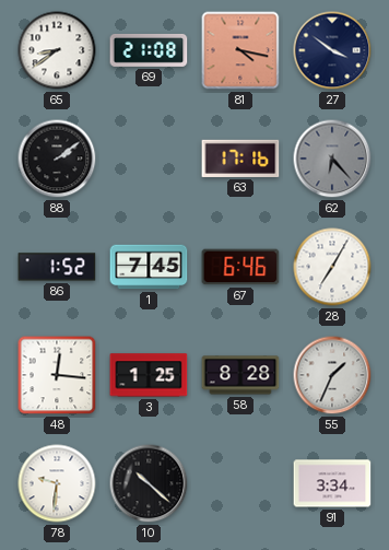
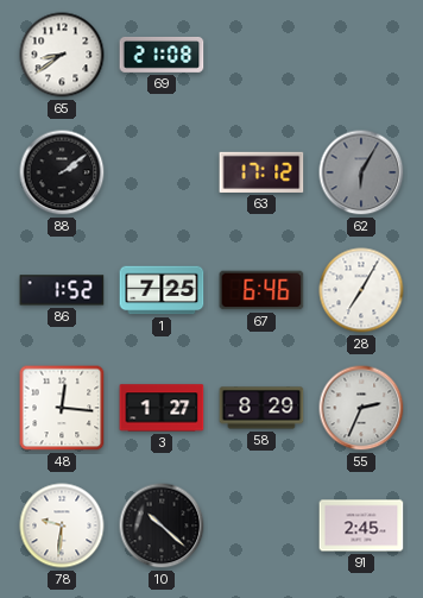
81: 4:17 -> none (240, 50)
27: 3:51 -> none (332, 50)
63: 17:16 -> 17:12 (261, 172)
62: 6:23 -> 6:05 (361, 172)
1: 7:45 -> 7:25 (162, 290)
3: 1:25 -> 1:27 (162, 408)
58: 8:28 -> 8:29 (261, 408)
55: 1:34 -> 2:34 (361, 408)
91: 3:34 -> 2:45 (361, 525)
